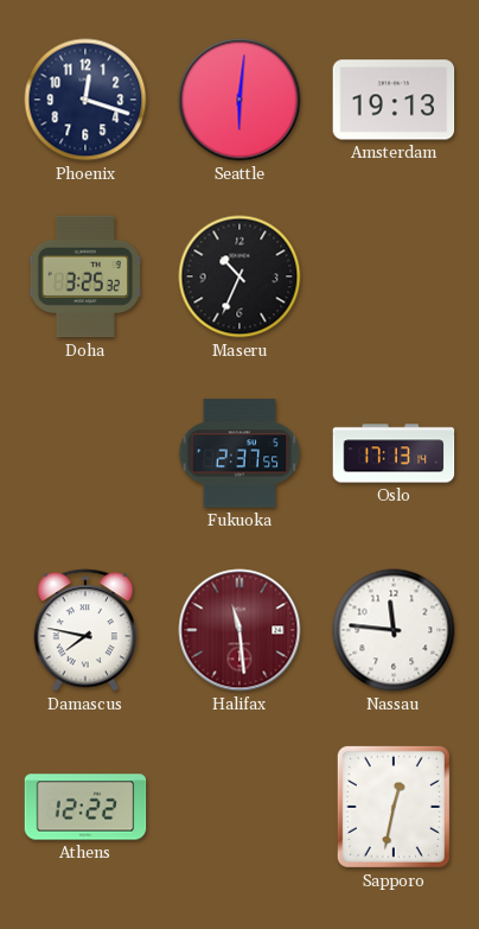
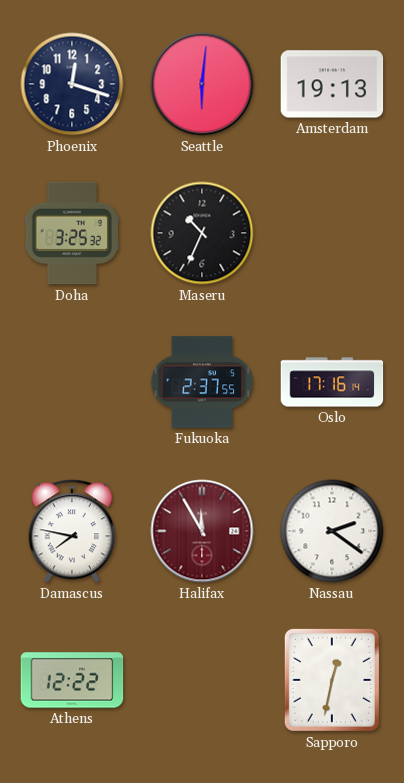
Oslo: 17:13 -> 17:16 (332, 382)
Halifax: 11:29 -> 11:55 (202, 531)
Nassau: 11:46 -> 2:21 (332, 531)
